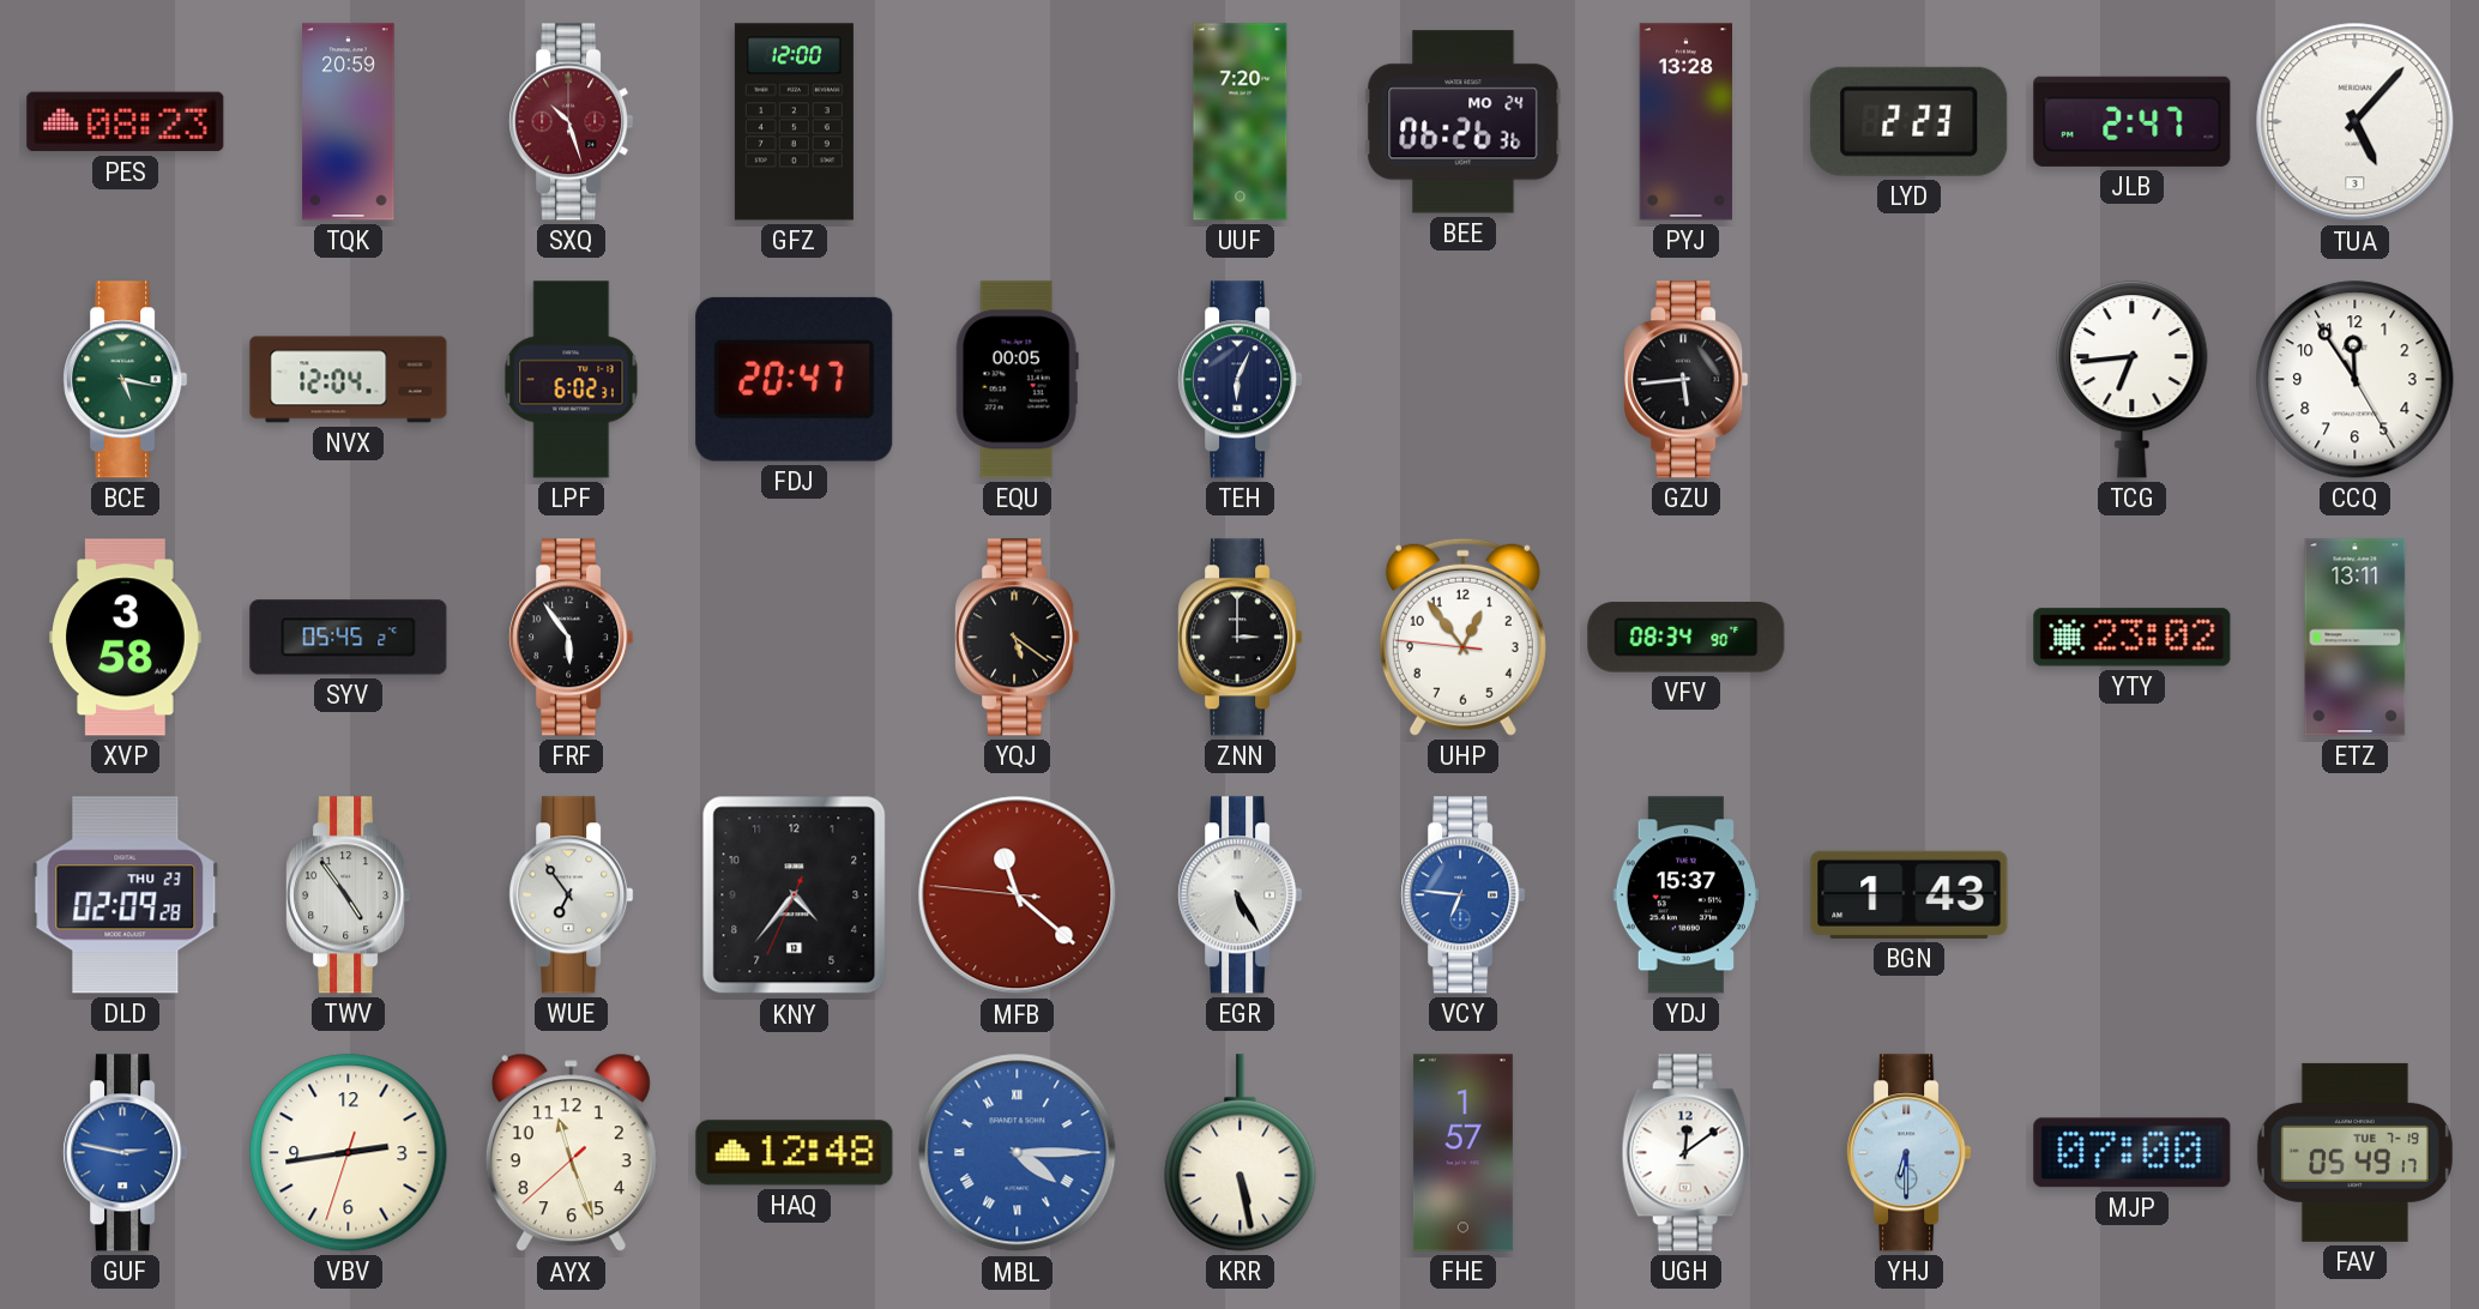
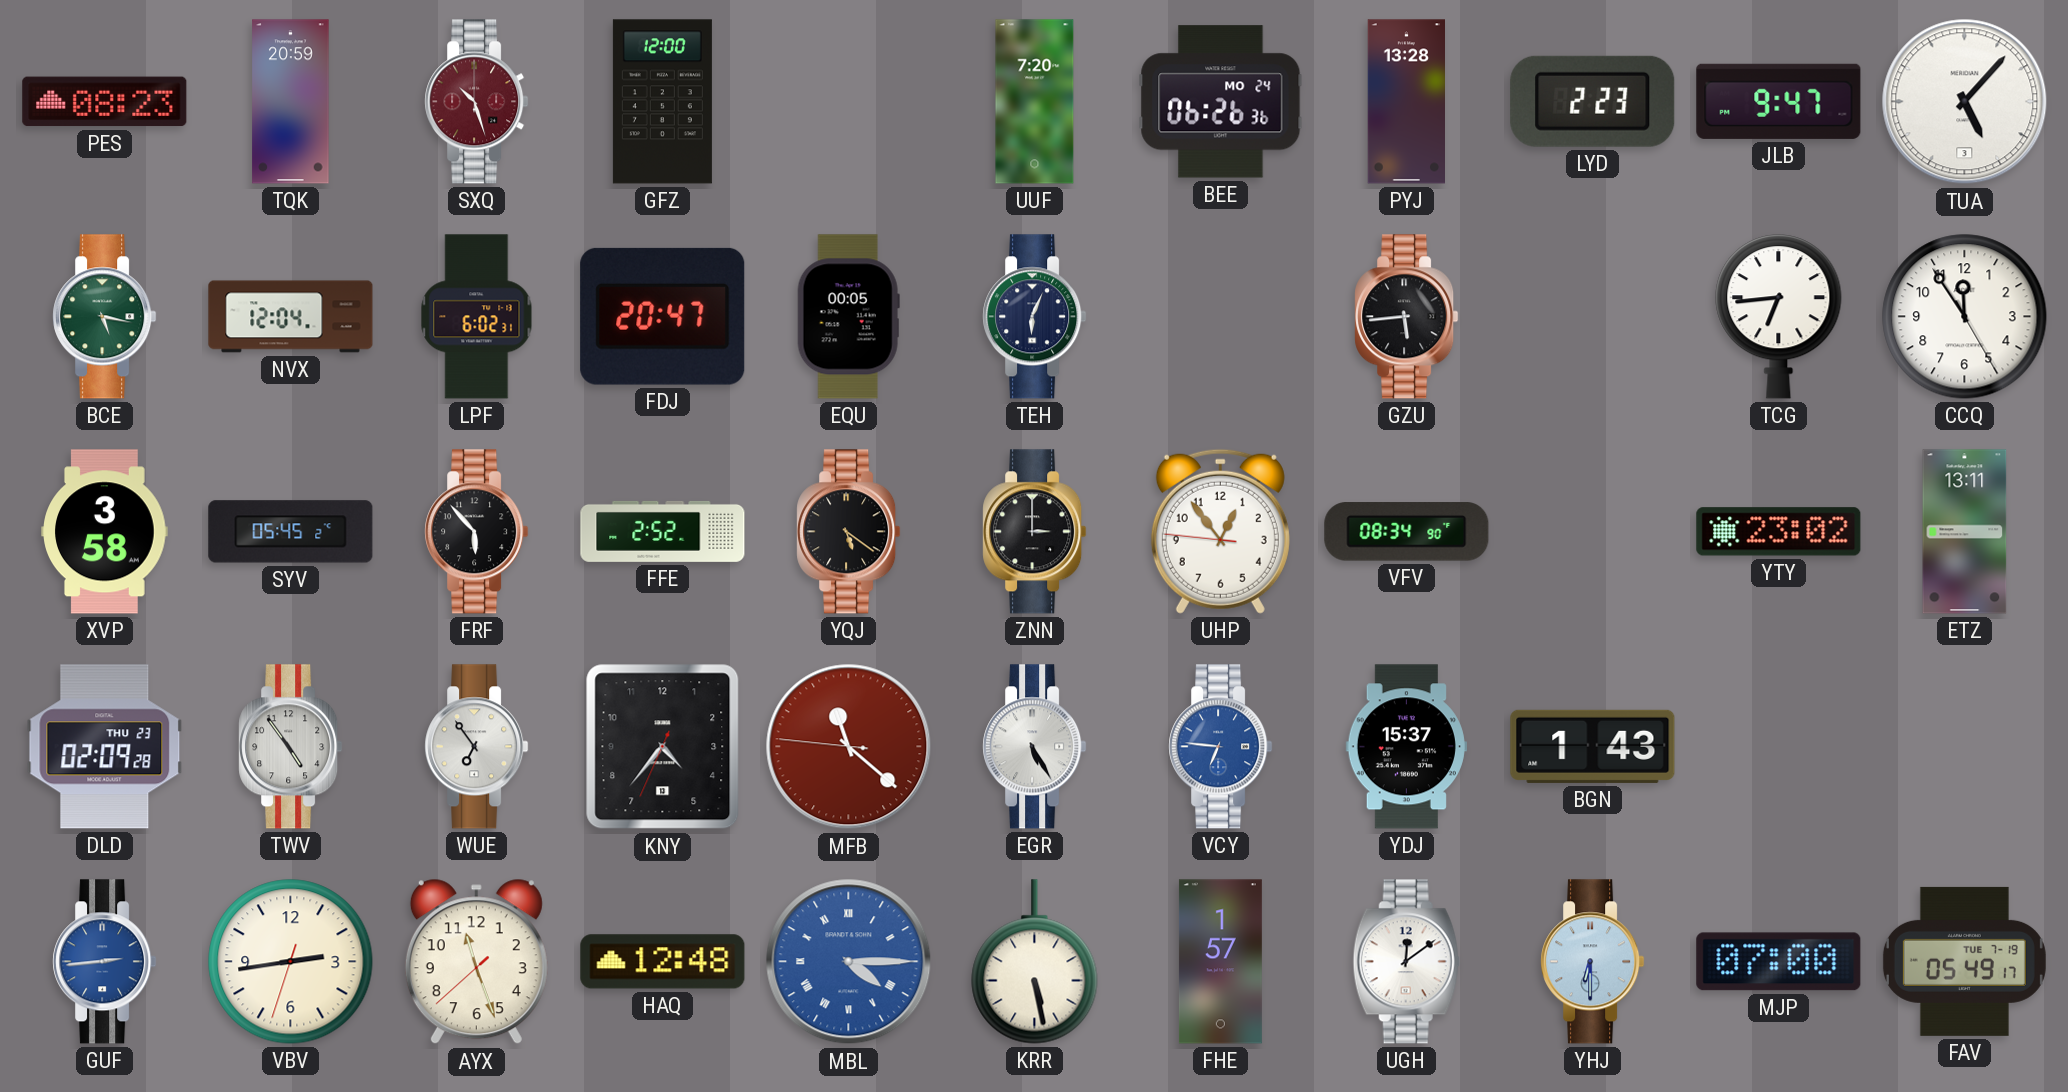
JLB: 2:47 -> 9:47 (1779, 101)
FRF: 5:54 -> 5:53 (477, 532)
FFE: none -> 2:52 (663, 531)
GUF: 2:47 -> 2:44 (105, 962)
